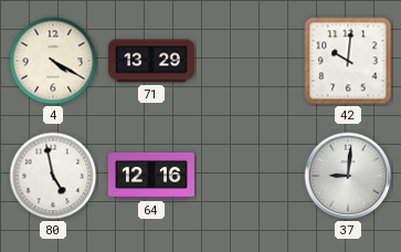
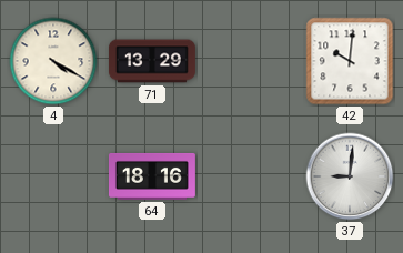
80: 4:58 -> none (53, 176)
64: 12:16 -> 18:16 (152, 176)
